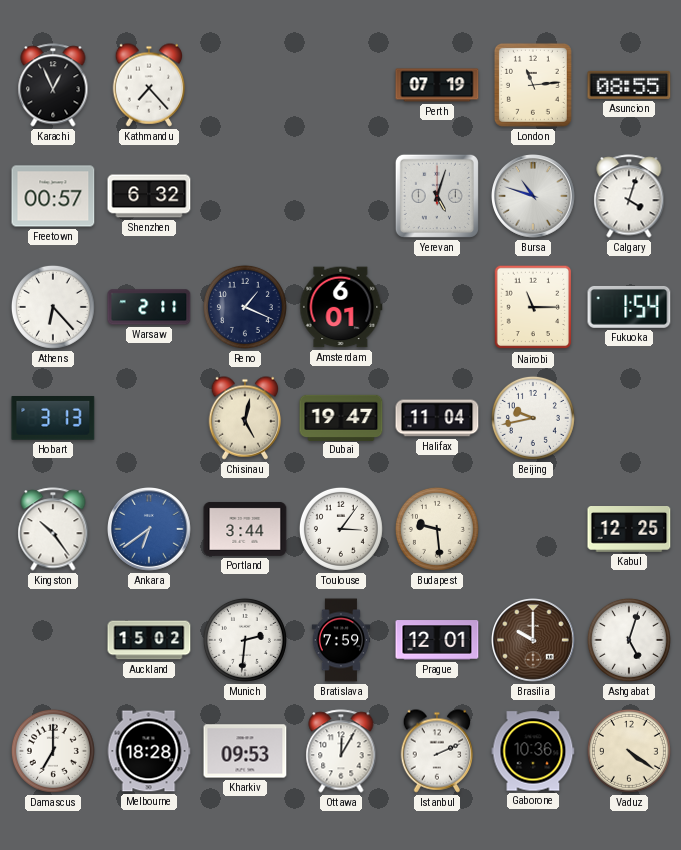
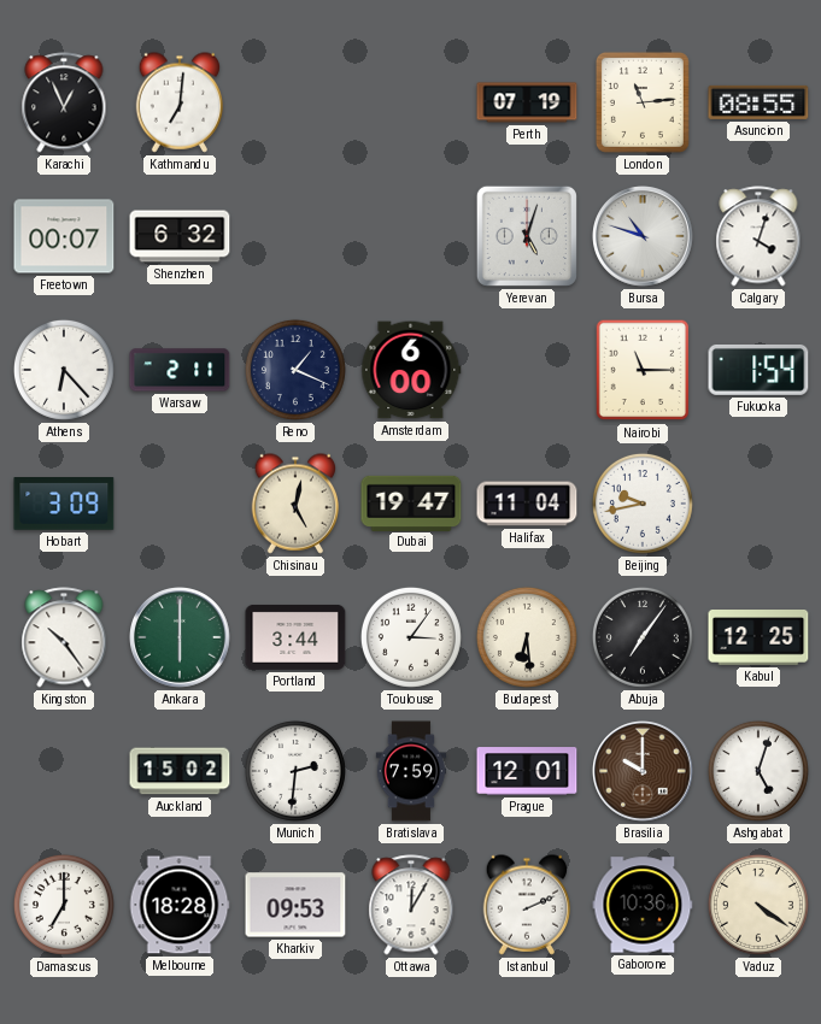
Kathmandu: 7:23 -> 7:01 (180, 102)
Freetown: 00:57 -> 00:07 (64, 236)
Amsterdam: 6:01 -> 6:00 (411, 370)
Hobart: 3:13 -> 3:09 (64, 505)
Ankara: 6:39 -> 6:00 (181, 638)
Ankara dial: blue -> green (181, 638)
Budapest: 9:29 -> 6:29 (527, 637)
Abuja: none -> 7:06 (643, 637)
